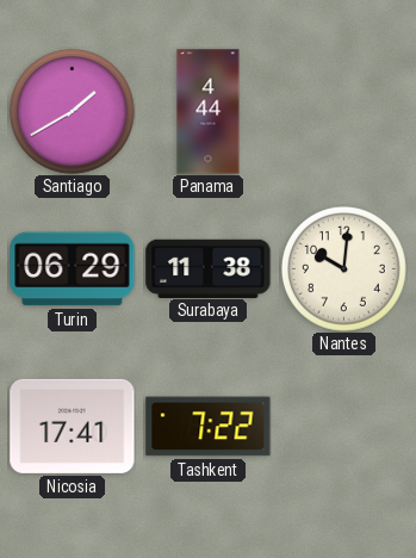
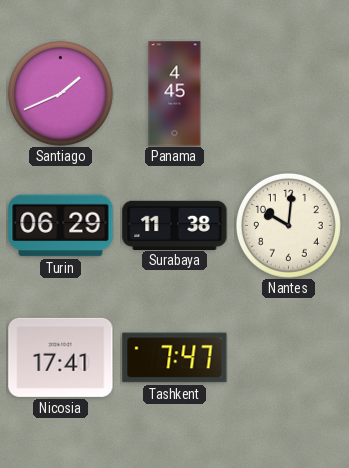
Santiago: 1:40 -> 1:41 (60, 93)
Panama: 4:44 -> 4:45 (175, 94)
Tashkent: 7:22 -> 7:47 (175, 358)
